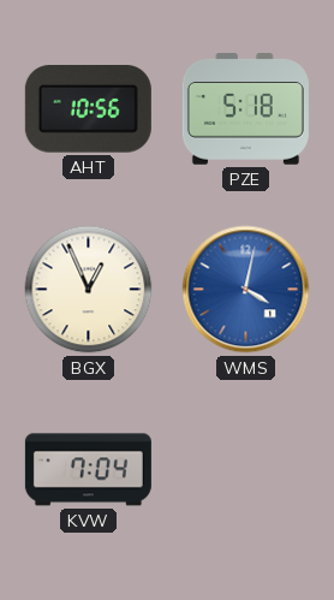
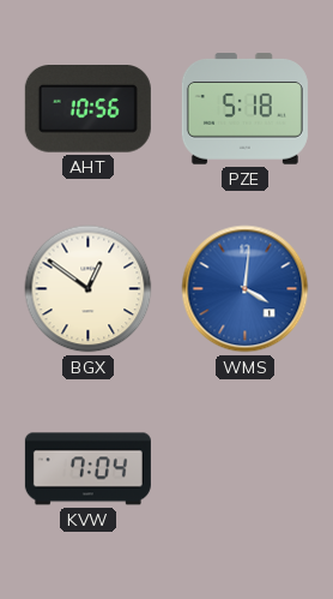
BGX: 12:56 -> 12:51 (89, 289)
WMS: 4:02 -> 4:01 (246, 289)
